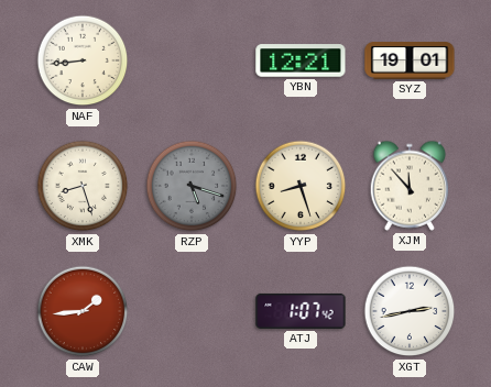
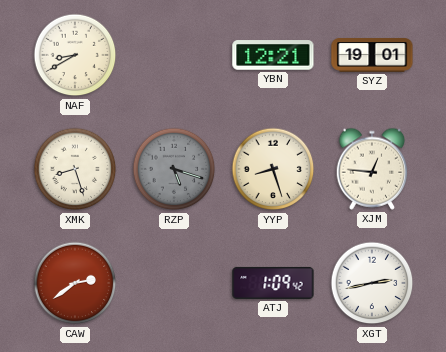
NAF: 8:44 -> 8:40 (75, 55)
XJM: 11:53 -> 12:46 (372, 169)
CAW: 1:44 -> 2:39 (75, 283)
ATJ: 1:07 -> 1:09 (273, 283)
